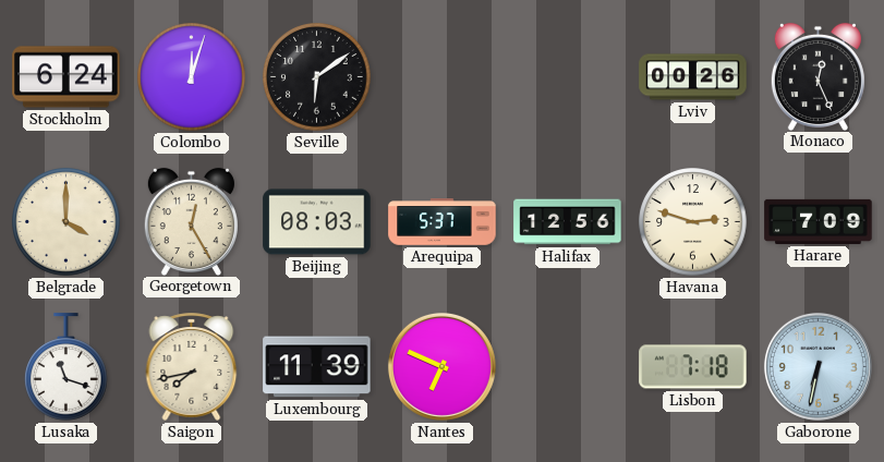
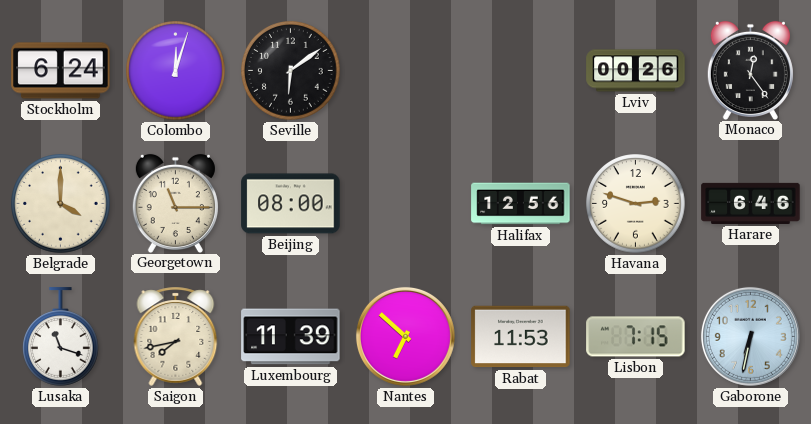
Monaco: 12:26 -> 12:24 (750, 70)
Georgetown: 12:25 -> 11:15 (175, 203)
Beijing: 08:03 -> 08:00 (291, 204)
Arequipa: 5:37 -> none (443, 222)
Harare: 7:09 -> 6:46 (751, 203)
Nantes: 6:49 -> 6:52 (405, 336)
Rabat: none -> 11:53 (521, 337)
Lisbon: 7:18 -> 7:15 (636, 337)
